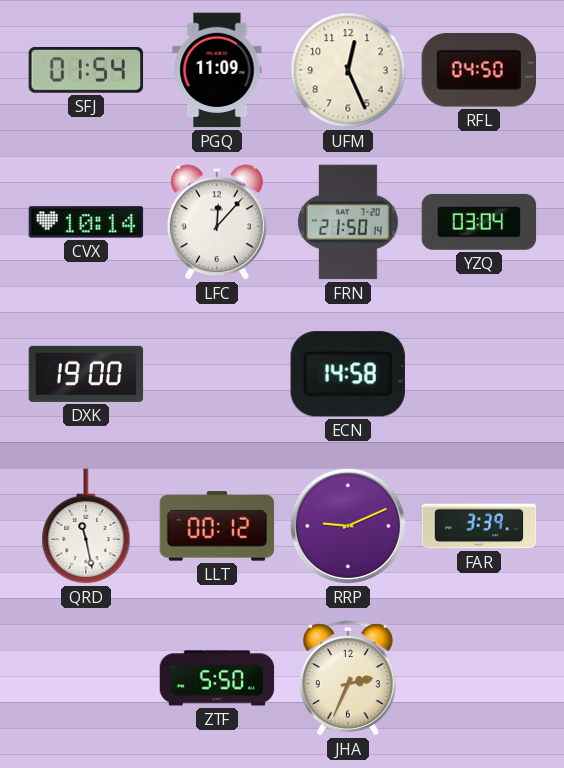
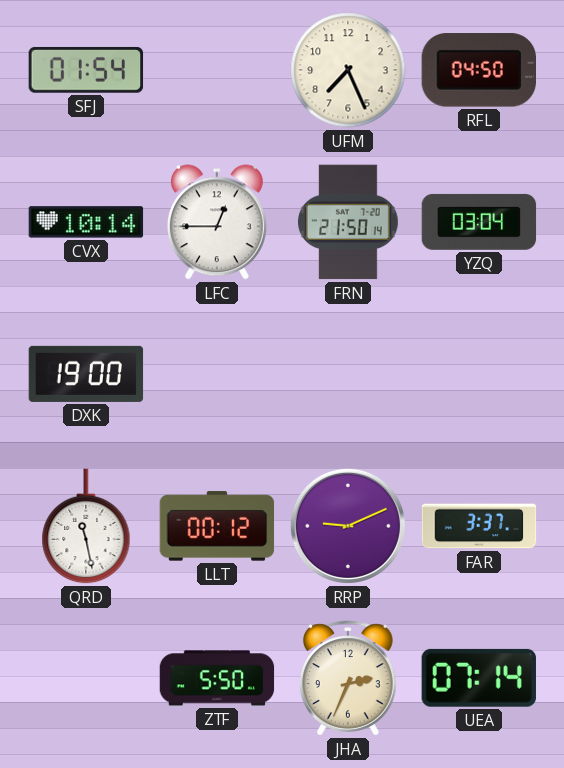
PGQ: 11:09 -> none (217, 70)
UFM: 12:26 -> 7:26 (348, 70)
LFC: 12:07 -> 12:45 (217, 222)
ECN: 14:58 -> none (348, 374)
FAR: 3:39 -> 3:37 (479, 526)
UEA: none -> 07:14 (479, 678)
